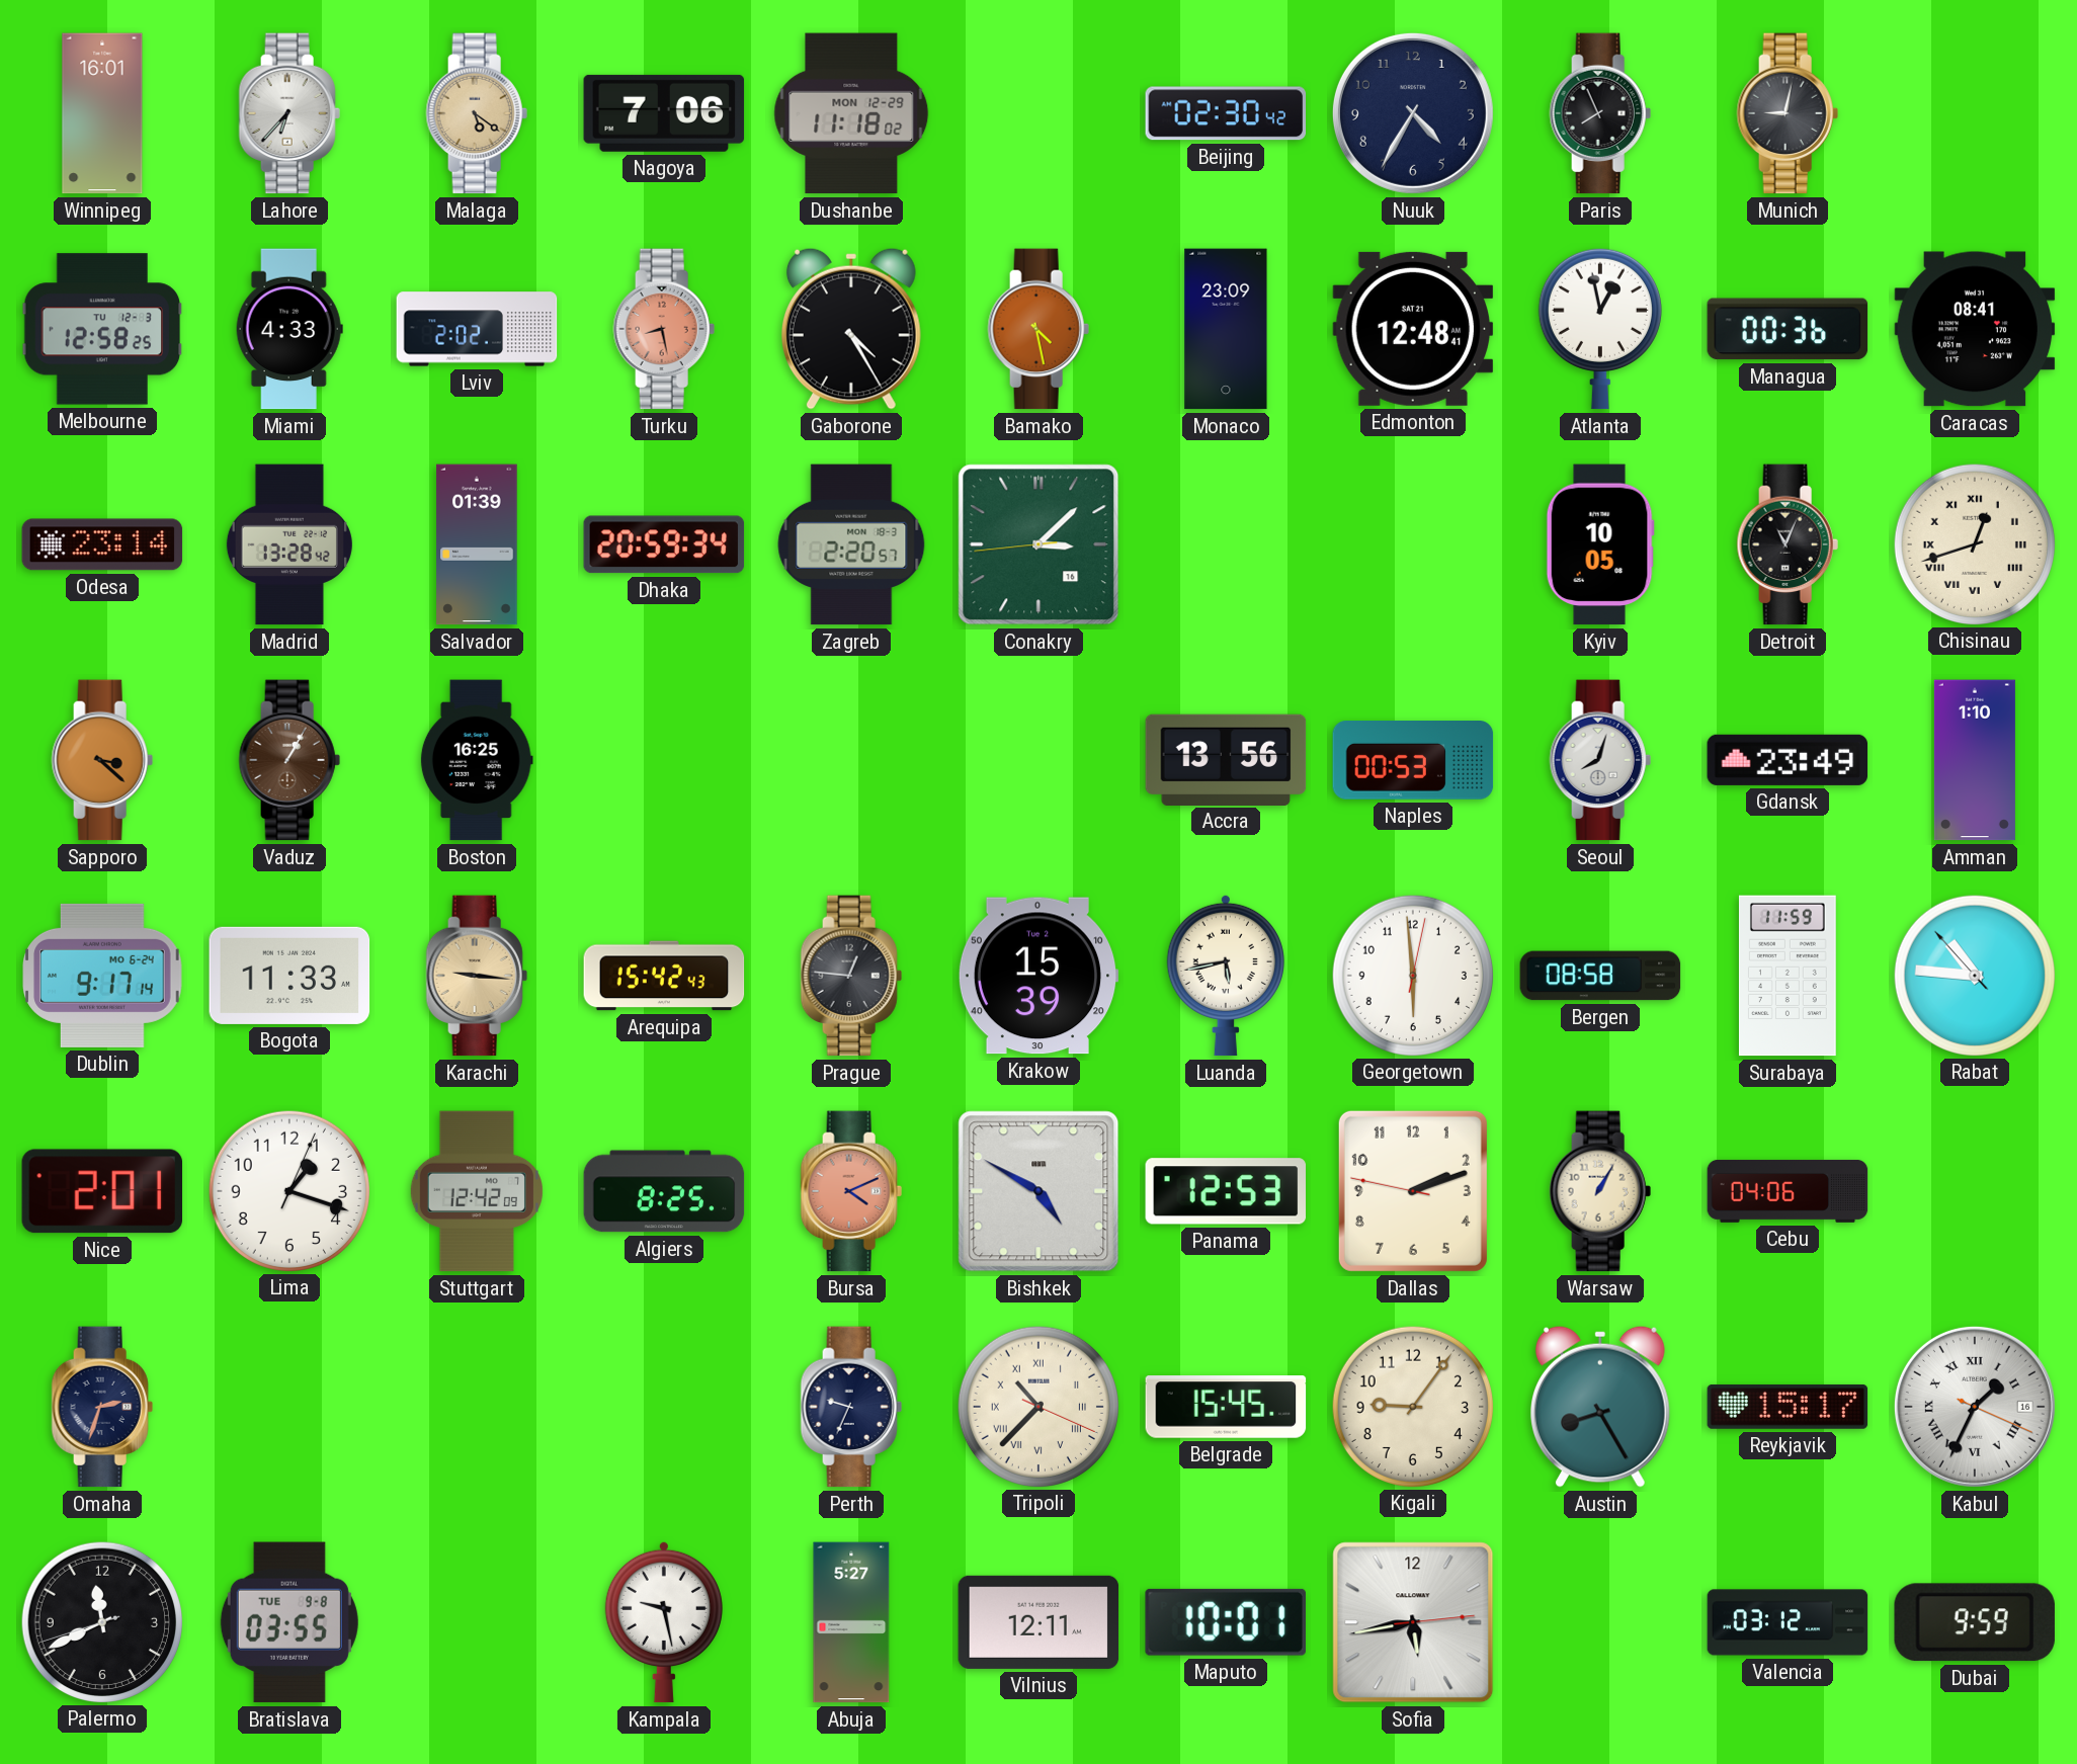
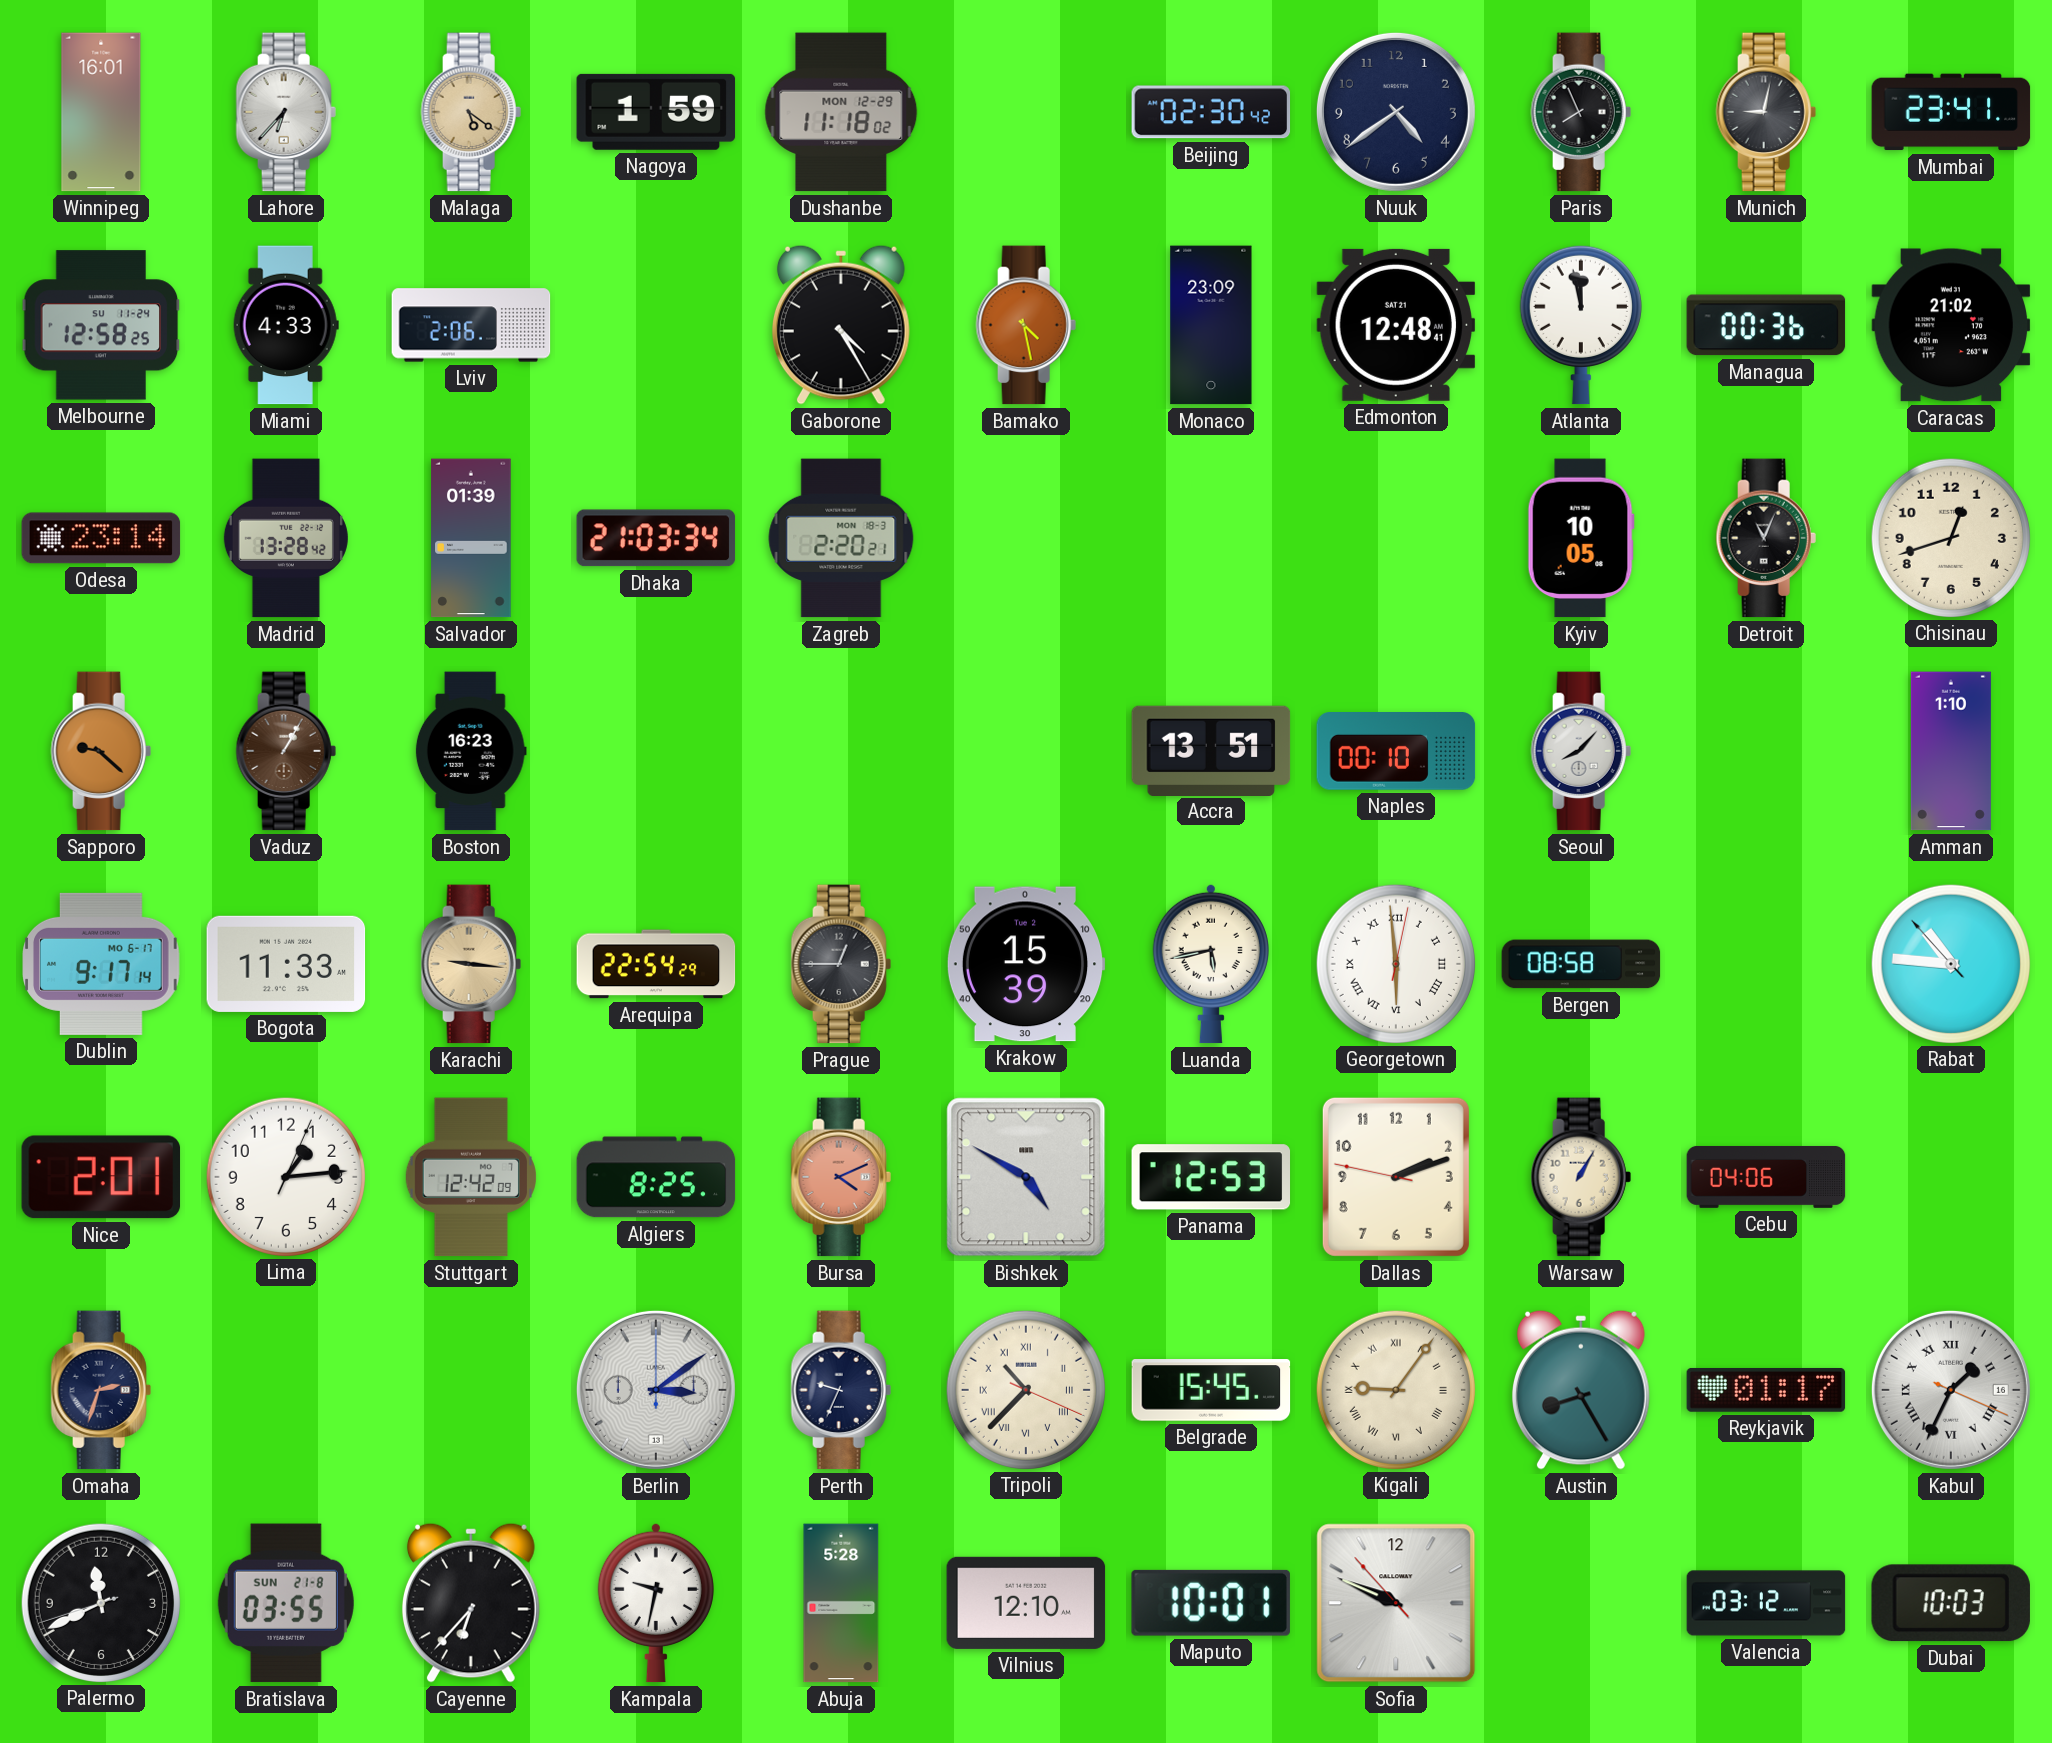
Nagoya: 7:06 -> 1:59 (656, 112)
Nuuk: 4:35 -> 4:39 (1396, 112)
Mumbai: none -> 23:41 (1951, 112)
Melbourne date: TU 12-3 -> SU 11-24 (101, 325)
Lviv: 2:02 -> 2:06 (471, 325)
Turku: 8:28 -> none (664, 329)
Atlanta: 12:58 -> 11:58 (1581, 325)
Caracas: 08:41 -> 21:02 (1951, 325)
Dhaka: 20:59 -> 21:03 (656, 538)
Zagreb: 2:20:57 -> 2:20:21 (841, 538)
Conakry: 3:07 -> none (1038, 544)
Chisinau numerals: Roman -> Arabic (1950, 537)
Sapporo: 3:22 -> 9:22 (101, 751)
Boston: 16:25 -> 16:23 (471, 751)
Accra: 13:56 -> 13:51 (1211, 750)
Naples: 00:53 -> 00:10 (1396, 752)
Seoul: 8:03 -> 8:07 (1581, 751)
Gdansk: 23:49 -> none (1788, 760)
Dublin date: MO 6-24 -> MO 6-17 (101, 964)
Arequipa: 15:42 -> 22:54 (656, 964)
Prague: 12:46 -> 12:45 (841, 964)
Georgetown numerals: Arabic -> Roman (1395, 963)
Surabaya: 11:59 -> none (1788, 976)
Lima: 1:18 -> 1:14 (285, 1176)
Berlin: none -> 3:09 (656, 1390)
Kigali numerals: Arabic -> Roman (1395, 1389)
Reykjavik: 15:17 -> 01:17 (1766, 1390)
Bratislava date: TUE 9-8 -> SUN 21-8 (286, 1603)
Cayenne: none -> 6:37 (471, 1603)
Kampala: 9:28 -> 9:32 (656, 1603)
Abuja: 5:27 -> 5:28 (841, 1603)
Vilnius: 12:11 -> 12:10 (1026, 1603)
Sofia: 5:43 -> 9:48 (1396, 1603)
Dubai: 9:59 -> 10:03 (1951, 1603)
